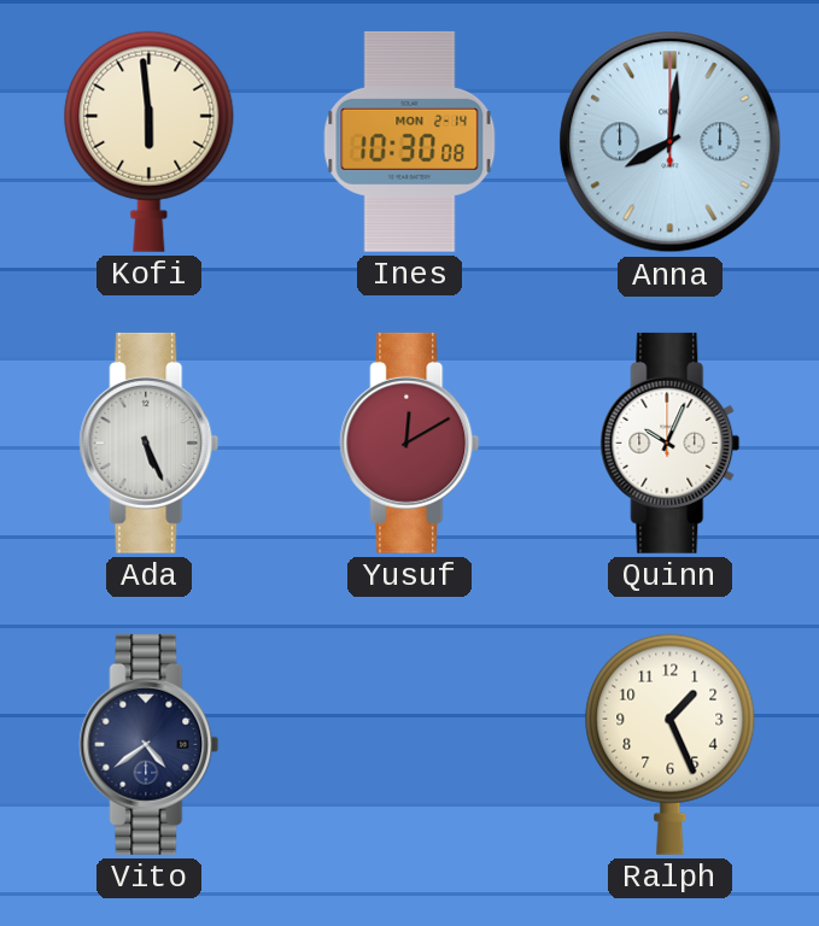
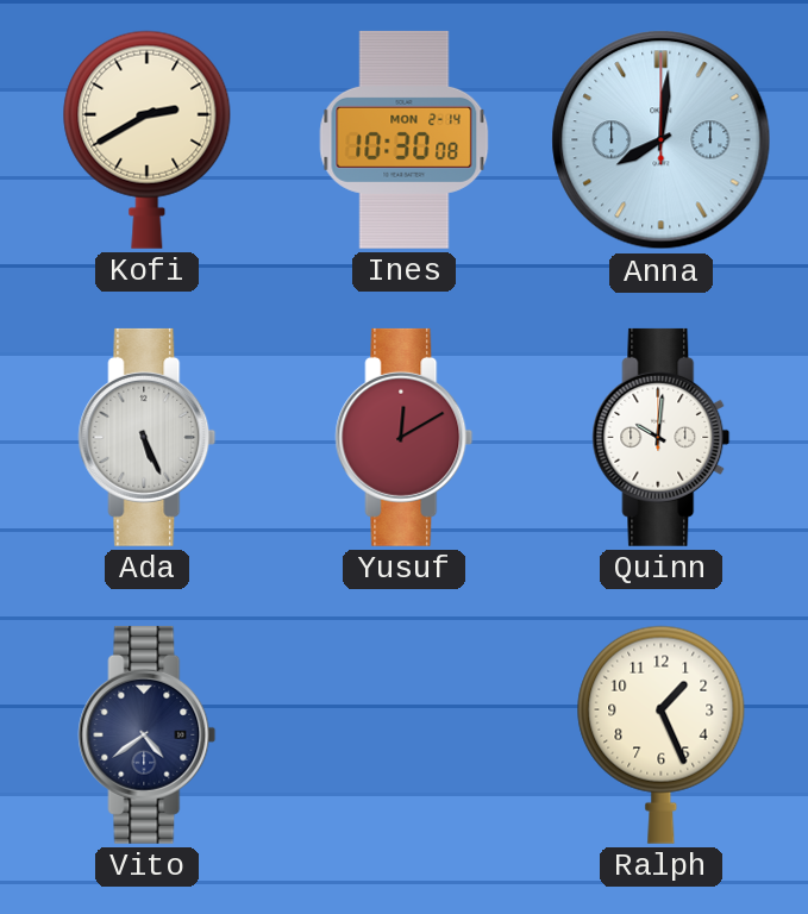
Kofi: 5:59 -> 2:40 (148, 139)
Quinn: 10:04 -> 10:01 (662, 437)
